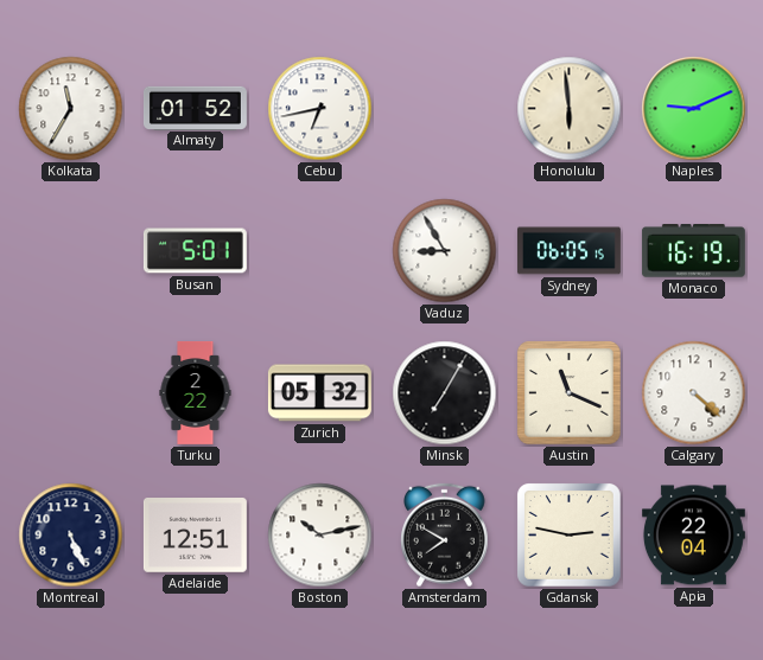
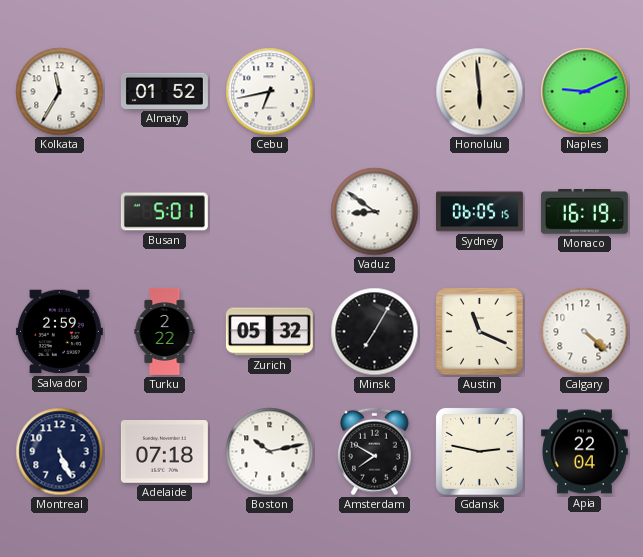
Vaduz: 8:55 -> 8:51 (375, 212)
Salvador: none -> 2:59 (59, 332)
Adelaide: 12:51 -> 07:18 (164, 452)
